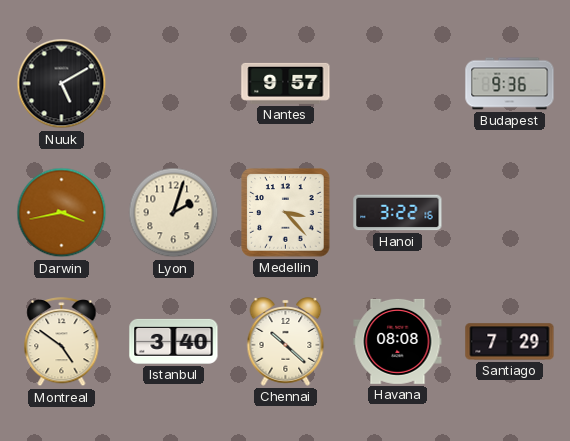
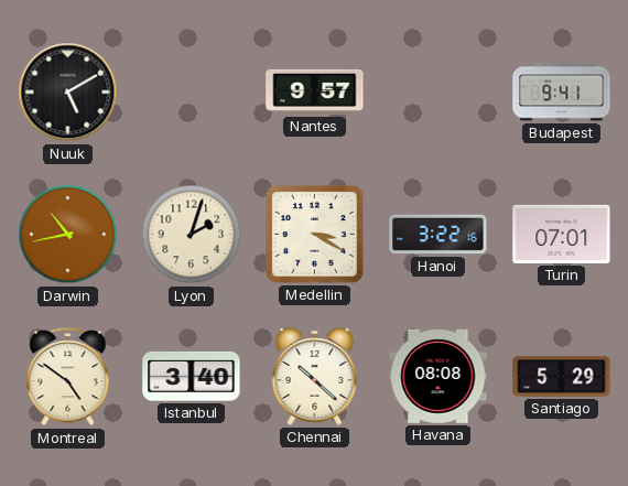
Budapest: 9:36 -> 9:41 (562, 93)
Darwin: 3:43 -> 10:43 (68, 235)
Medellin: 3:23 -> 3:20 (315, 235)
Turin: none -> 07:01 (562, 234)
Santiago: 7:29 -> 5:29 (562, 377)
